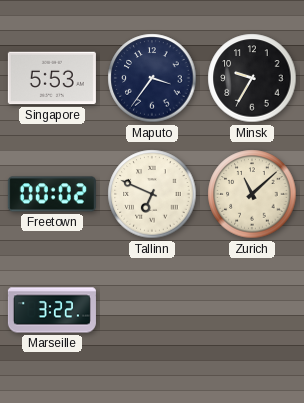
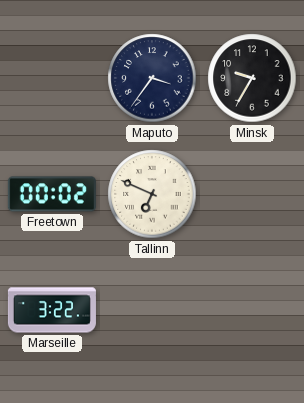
Singapore: 5:53 -> none (52, 78)
Zurich: 11:08 -> none (252, 194)
